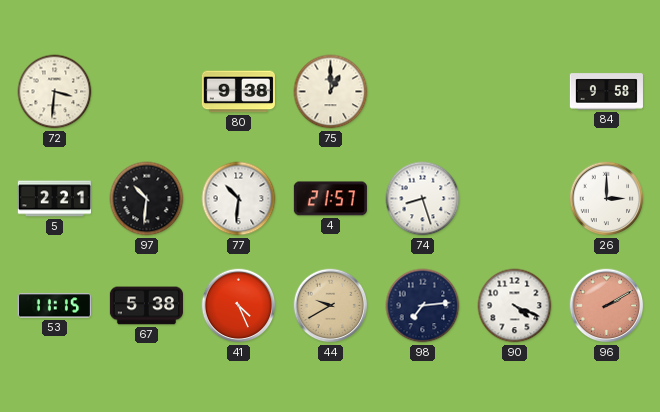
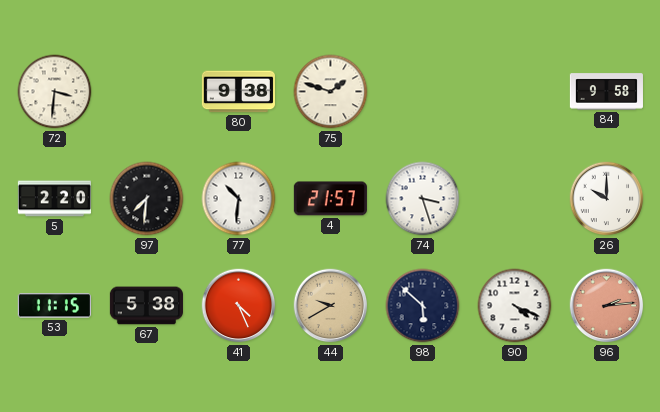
75: 1:00 -> 1:48 (331, 92)
5: 2:21 -> 2:20 (54, 199)
97: 10:31 -> 7:31 (147, 199)
74: 8:27 -> 3:27 (423, 199)
26: 3:00 -> 10:00 (607, 199)
98: 7:14 -> 5:52 (423, 306)
96: 2:10 -> 2:14 (607, 306)
